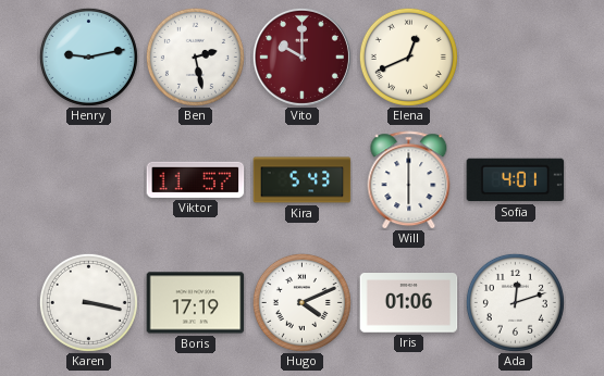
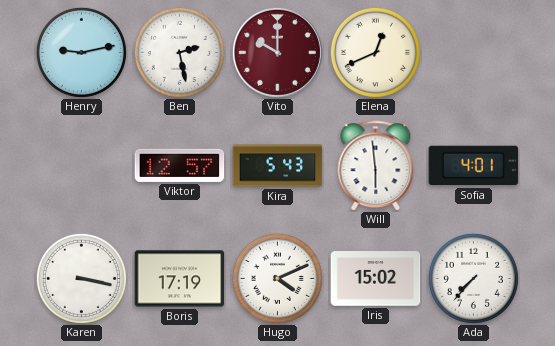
Viktor: 11:57 -> 12:57 (180, 165)
Will: 6:00 -> 5:59 (376, 166)
Iris: 01:06 -> 15:02 (376, 279)
Ada: 12:12 -> 7:37 (473, 278)
